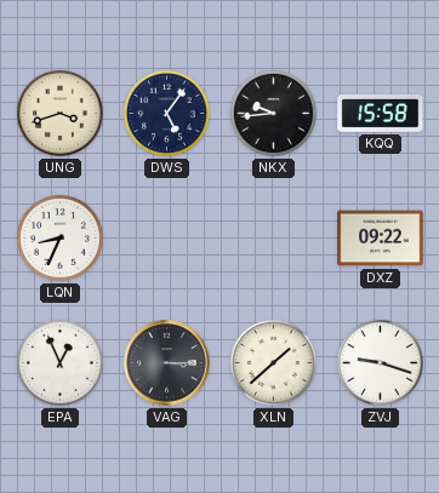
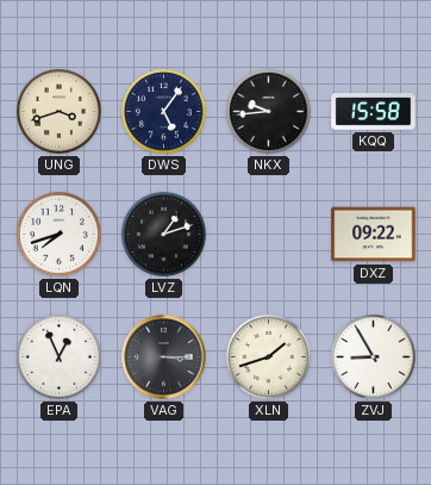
LQN: 8:34 -> 7:42 (58, 234)
LVZ: none -> 1:12 (163, 234)
XLN: 1:38 -> 1:42 (268, 356)
ZVJ: 9:18 -> 8:55 (373, 356)
